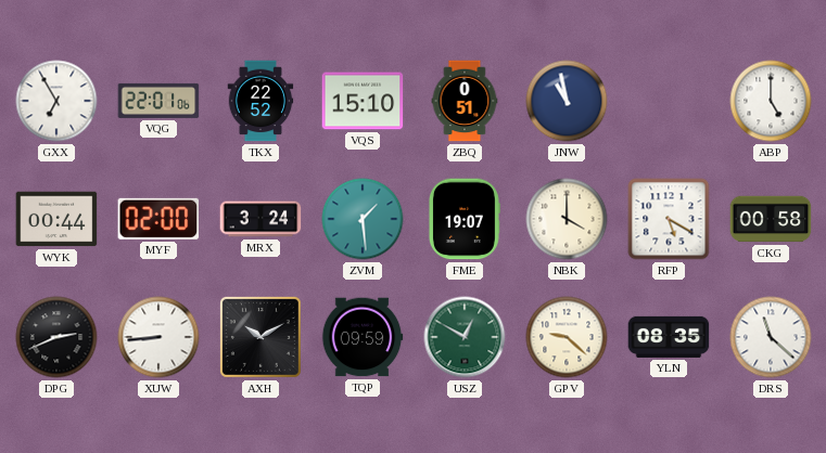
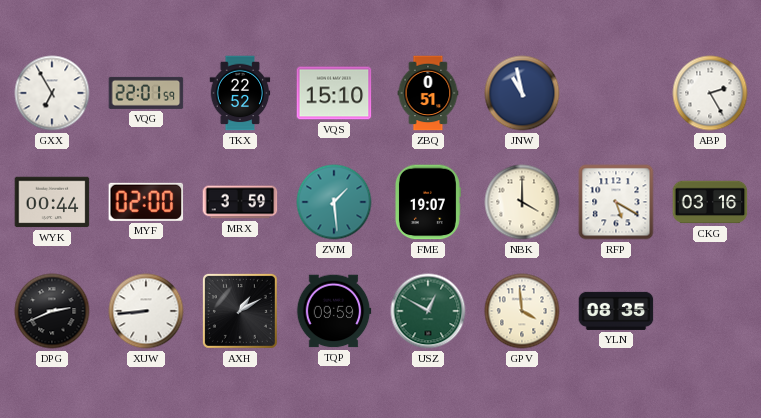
VQG: 22:01:06 -> 22:01:59 (146, 93)
ABP: 5:00 -> 2:25 (710, 93)
MRX: 3:24 -> 3:59 (240, 202)
CKG: 00:58 -> 03:16 (710, 202)
AXH: 10:10 -> 1:10 (240, 311)
GPV: 9:22 -> 3:59 (522, 311)
DRS: 11:22 -> none (771, 337)
